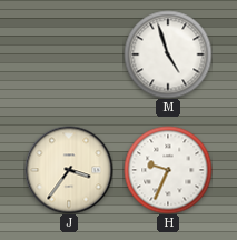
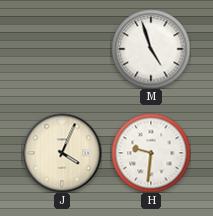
J: 3:36 -> 4:04 (62, 153)
H: 9:34 -> 9:31 (151, 153)
